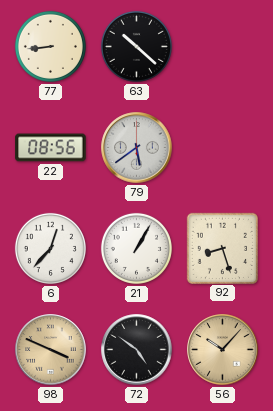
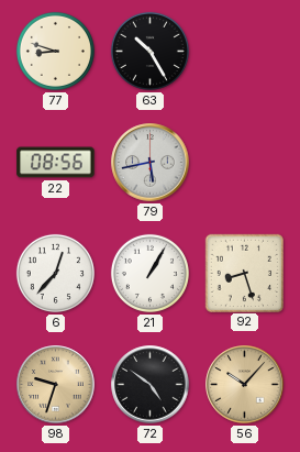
77: 8:44 -> 8:48 (55, 51)
63: 10:22 -> 10:25 (149, 51)
79: 5:39 -> 5:43 (151, 163)
98: 3:49 -> 9:33 (56, 385)
